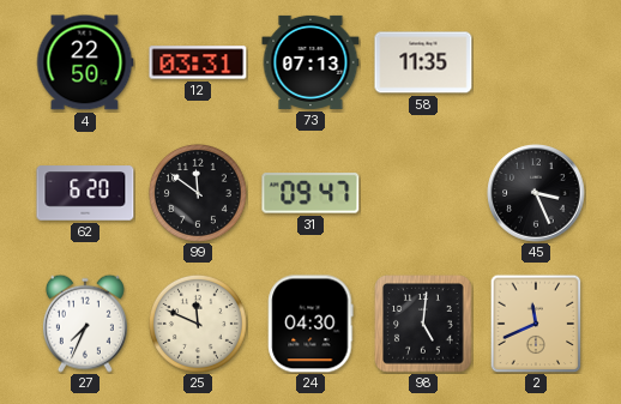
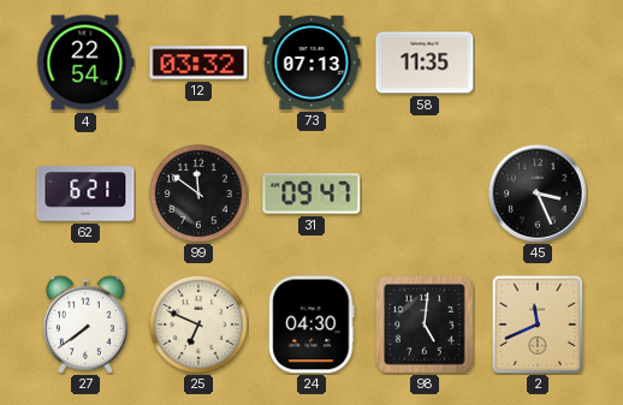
4: 22:50 -> 22:54 (85, 62)
12: 03:31 -> 03:32 (198, 62)
62: 6:20 -> 6:21 (85, 193)
27: 7:34 -> 7:39 (85, 324)
25: 11:49 -> 6:49 (198, 324)
